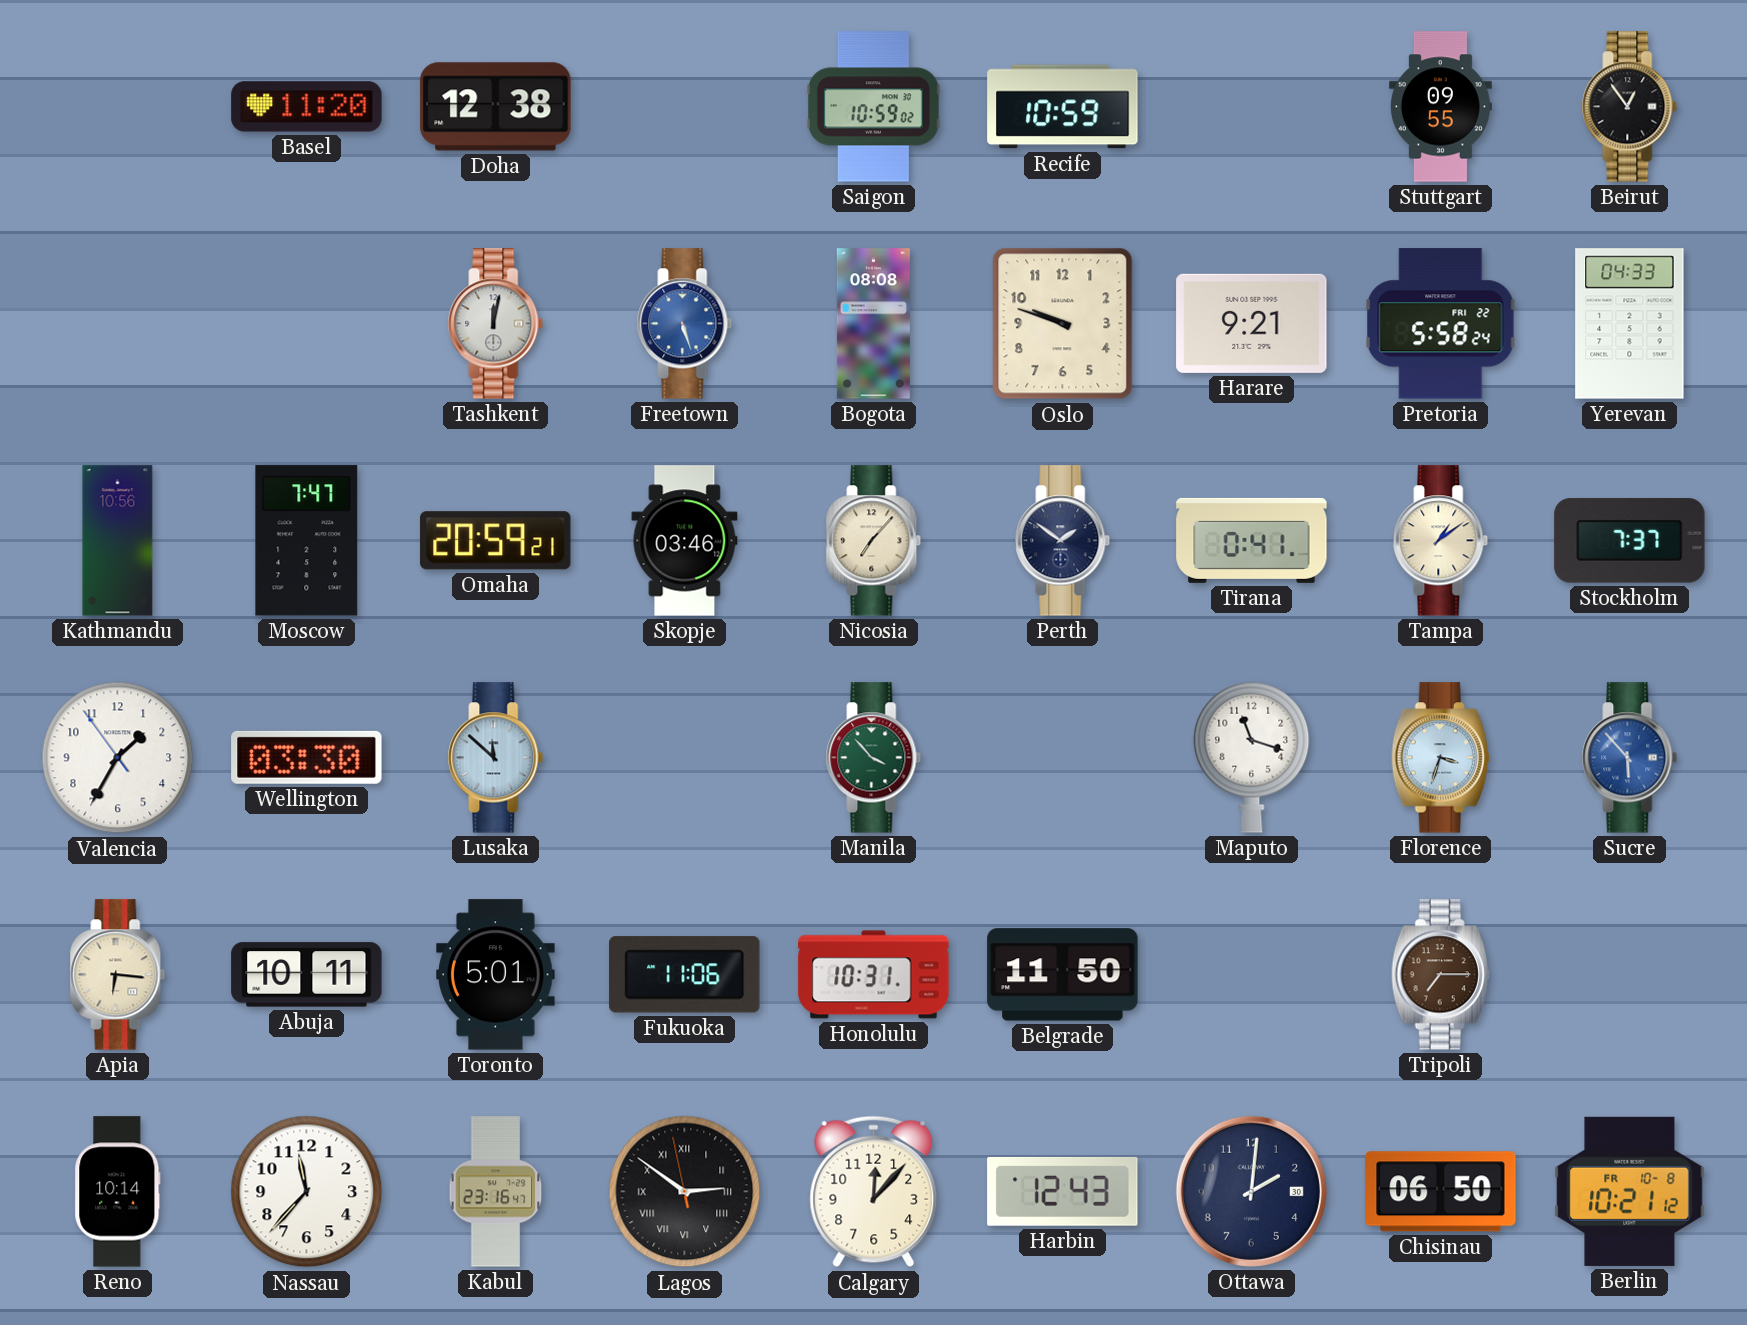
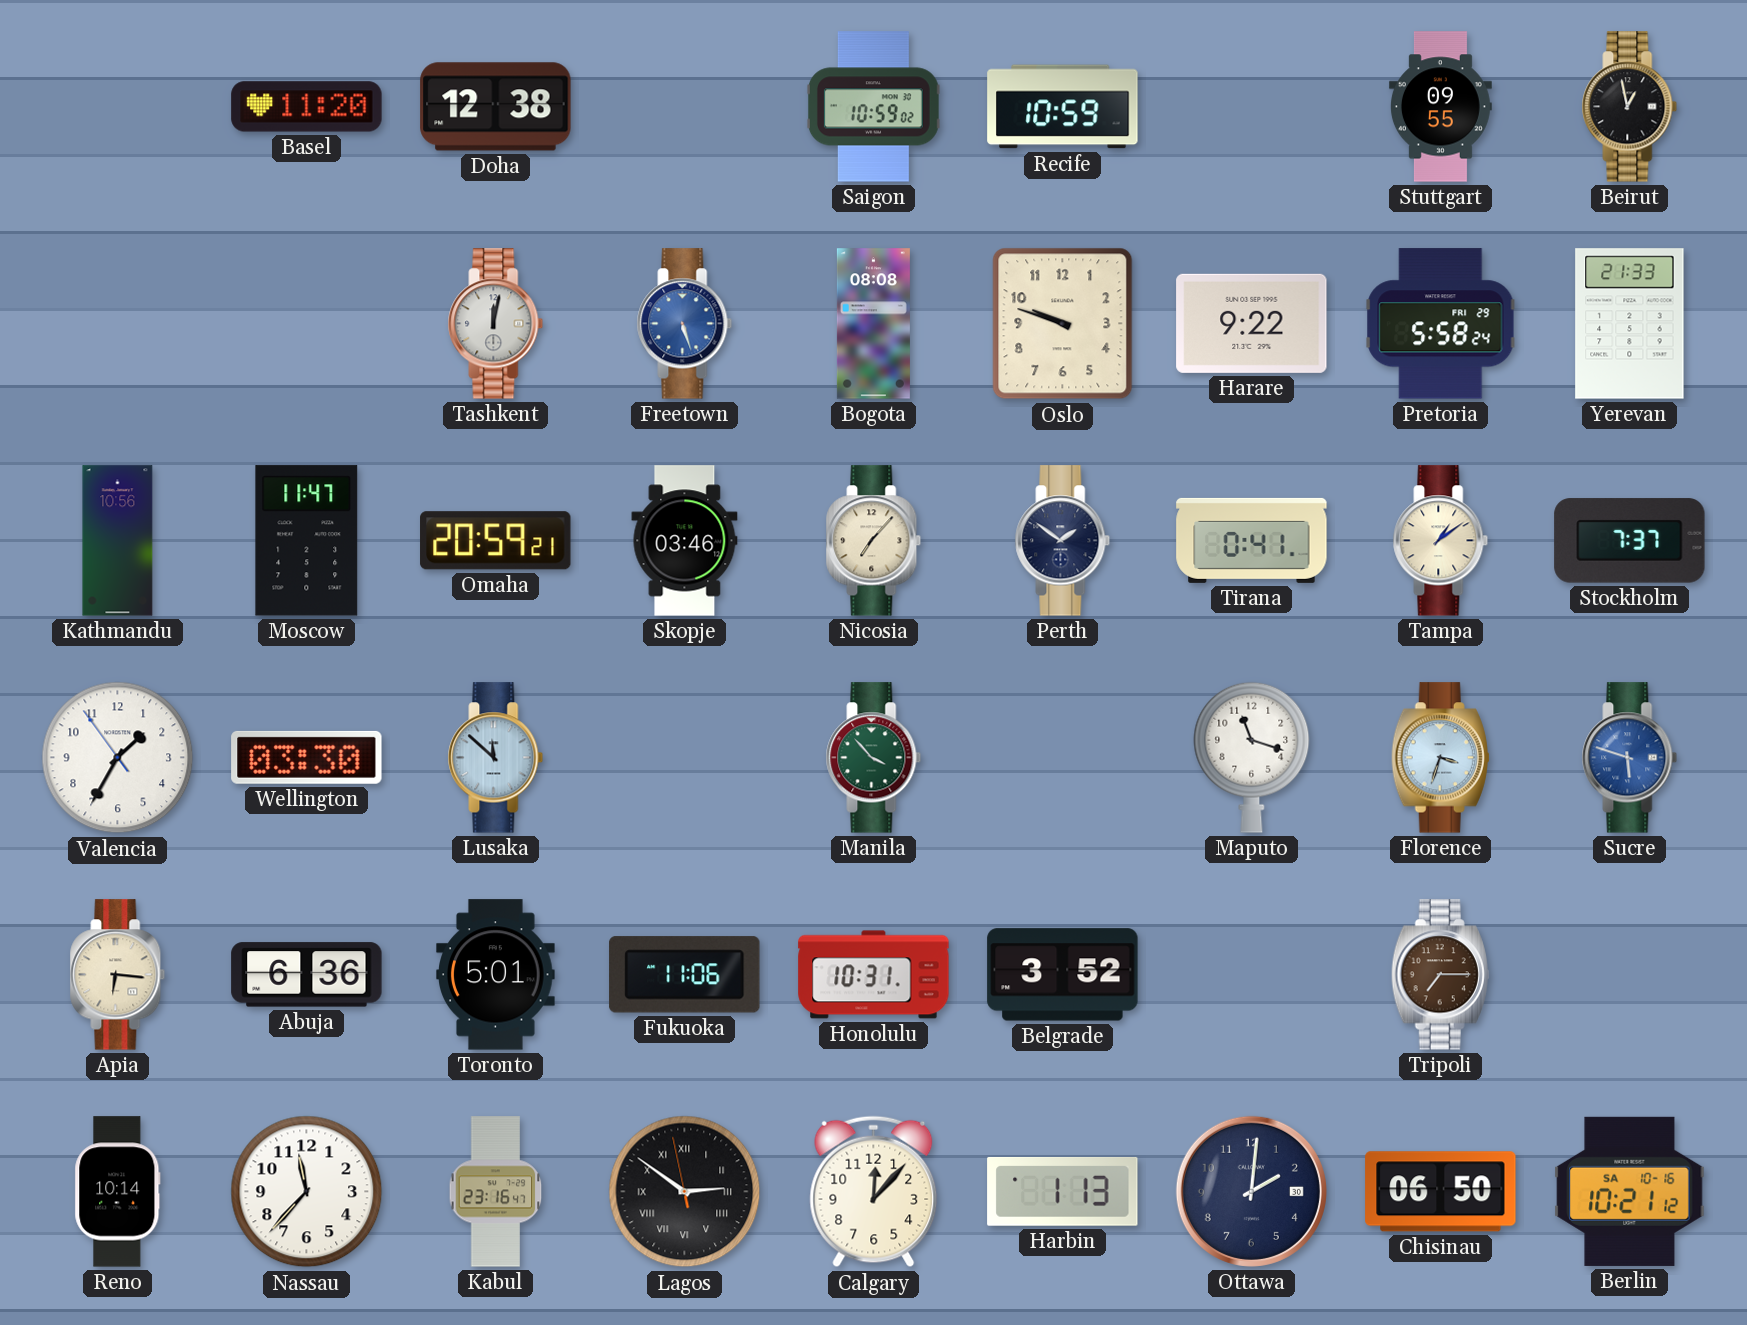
Beirut: 12:54 -> 12:58 (1630, 107)
Harare: 9:21 -> 9:22 (1252, 323)
Pretoria date: FRI 22 -> FRI 29 (1441, 324)
Yerevan: 04:33 -> 21:33 (1630, 324)
Moscow: 7:47 -> 11:47 (307, 541)
Sucre: 5:53 -> 5:48 (1630, 758)
Abuja: 10:11 -> 6:36 (307, 975)
Belgrade: 11:50 -> 3:52 (1063, 975)
Harbin: 12:43 -> 1:13 (1063, 1191)
Berlin date: FR 10-8 -> SA 10-16 (1630, 1191)
